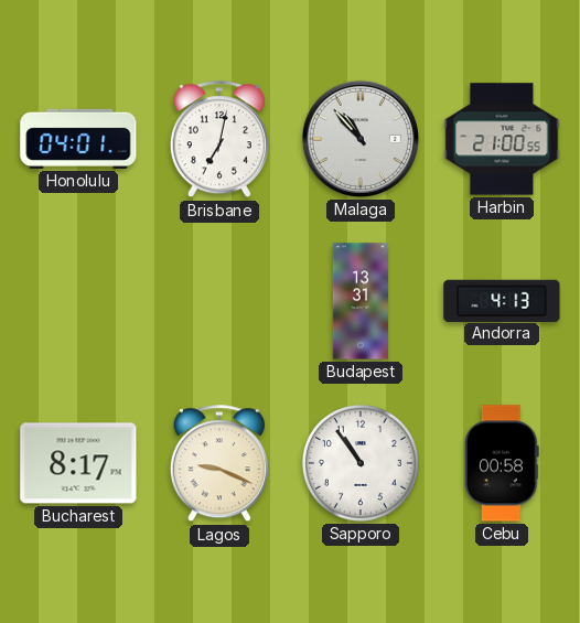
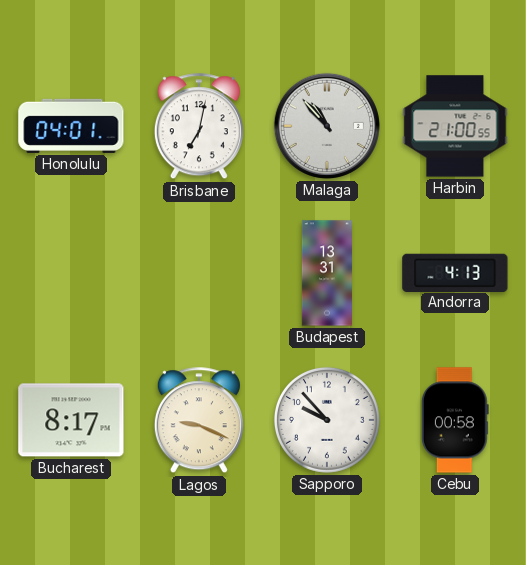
Sapporo: 10:54 -> 9:53 (327, 420)
